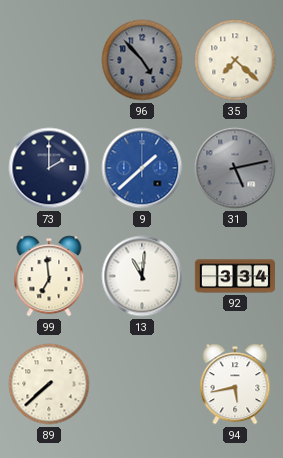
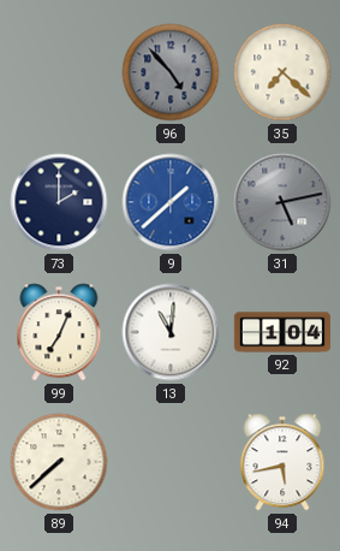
99: 6:59 -> 7:04 (59, 332)
92: 3:34 -> 1:04 (282, 332)
